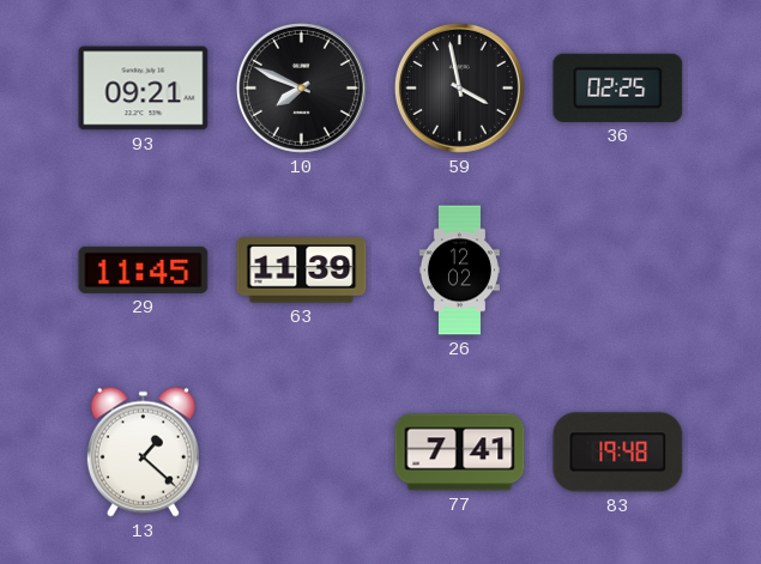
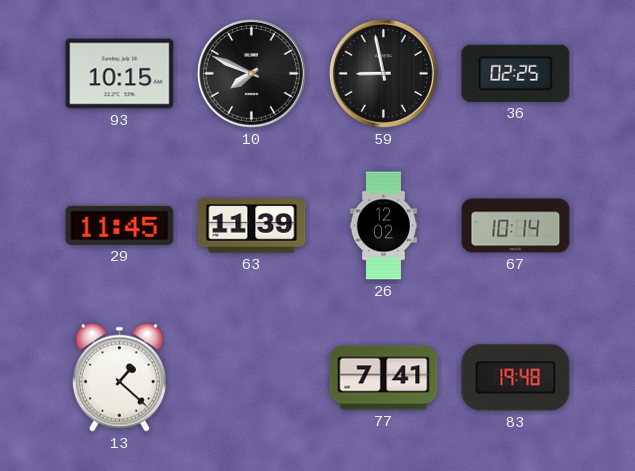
93: 09:21 -> 10:15 (120, 74)
59: 3:58 -> 8:58 (383, 73)
67: none -> 10:14 (516, 226)
